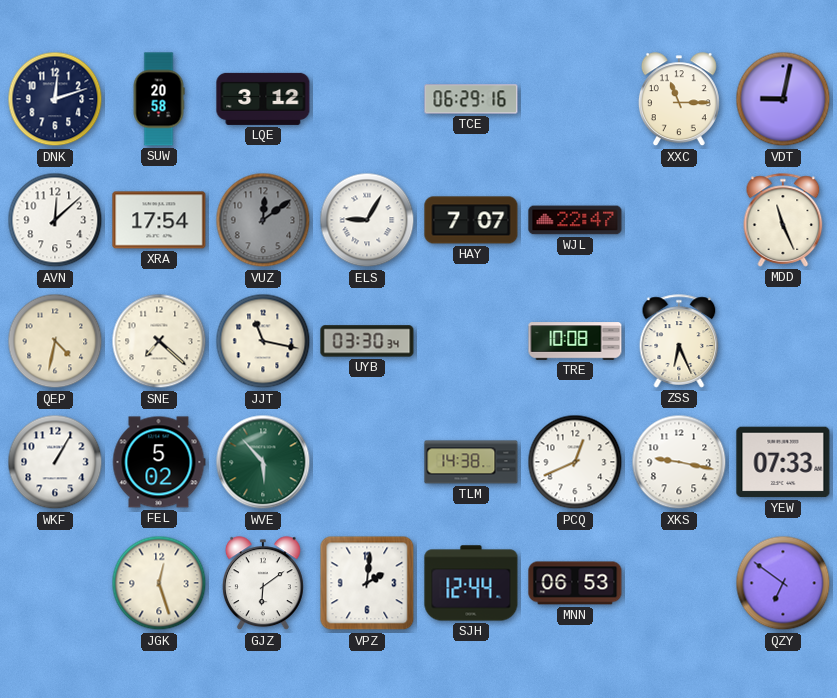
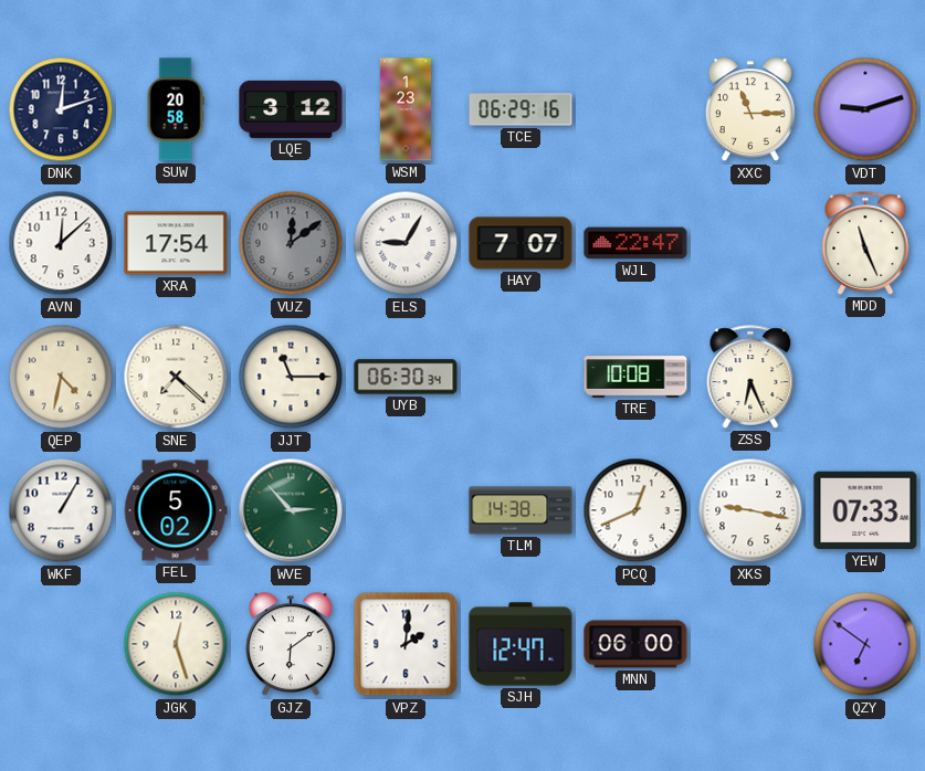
WSM: none -> 1:23 (404, 109)
VDT: 9:02 -> 9:12 (865, 109)
JJT: 11:17 -> 11:15 (291, 377)
UYB: 03:30 -> 06:30 (406, 377)
WVE: 5:53 -> 2:53 (291, 510)
SJH: 12:44 -> 12:47 (521, 644)
MNN: 06:53 -> 06:00 (635, 644)
